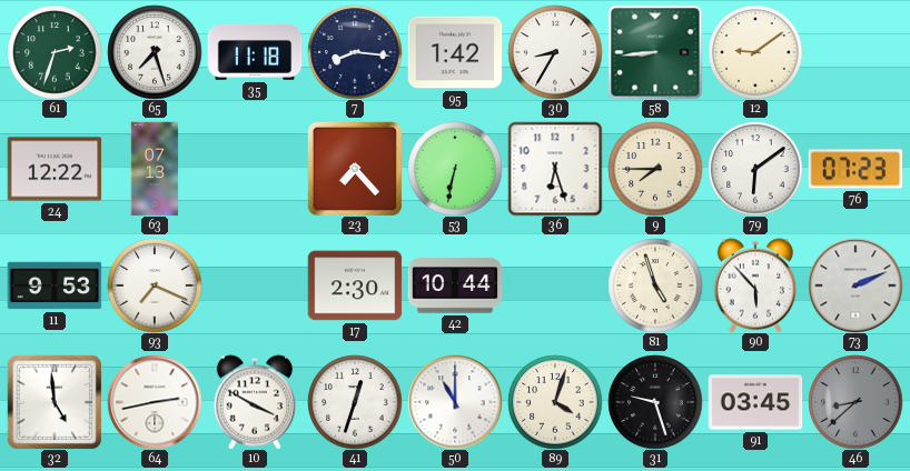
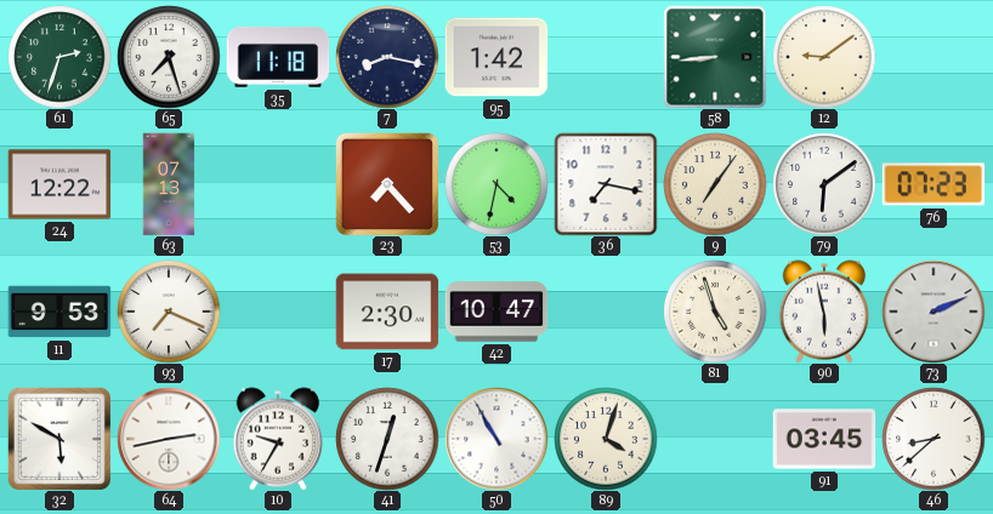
7: 8:16 -> 8:17 (387, 57)
30: 8:35 -> none (555, 52)
53: 6:32 -> 4:32 (496, 184)
36: 6:27 -> 7:17 (606, 184)
9: 7:45 -> 7:06 (715, 184)
42: 10:44 -> 10:47 (496, 312)
90: 5:53 -> 5:58 (824, 312)
32: 4:59 -> 5:50 (59, 439)
10: 3:50 -> 9:35 (278, 439)
50: 11:00 -> 10:55 (496, 439)
31: 9:27 -> none (655, 402)
46 dial: grey -> white (934, 439)
